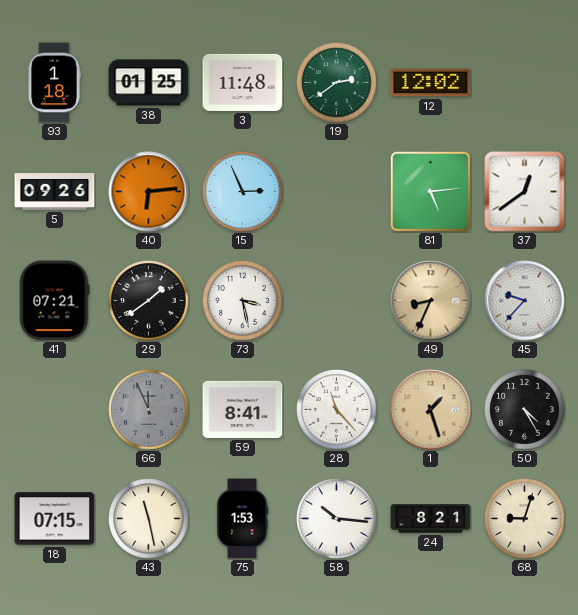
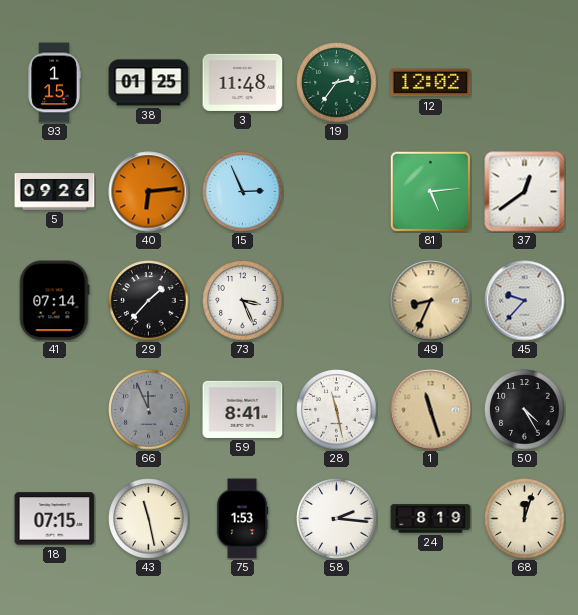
93: 1:18 -> 1:15 (54, 83)
19: 2:39 -> 2:36 (337, 83)
41: 07:21 -> 07:14 (54, 301)
29: 1:39 -> 1:37 (149, 301)
73: 3:28 -> 3:26 (243, 301)
28: 11:23 -> 11:28 (337, 410)
1: 1:27 -> 11:27 (431, 410)
58: 10:16 -> 2:16 (337, 519)
24: 8:21 -> 8:19 (431, 519)
68: 9:03 -> 12:03 (525, 519)
